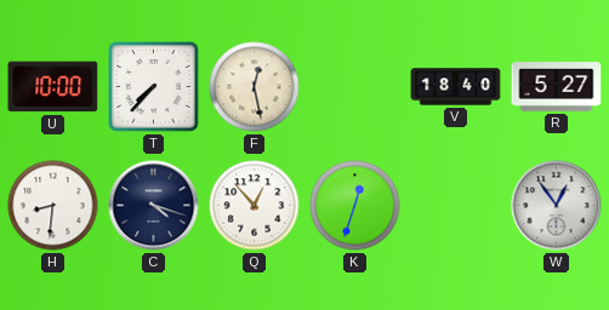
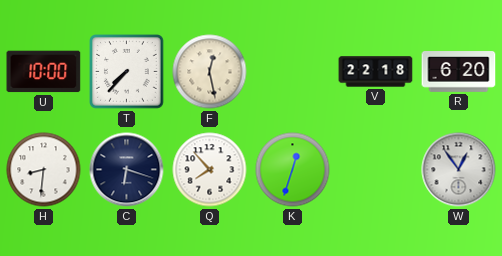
V: 18:40 -> 22:18 (376, 72)
R: 5:27 -> 6:20 (459, 72)
C: 4:18 -> 6:18 (127, 170)
Q: 12:53 -> 7:53 (210, 170)
